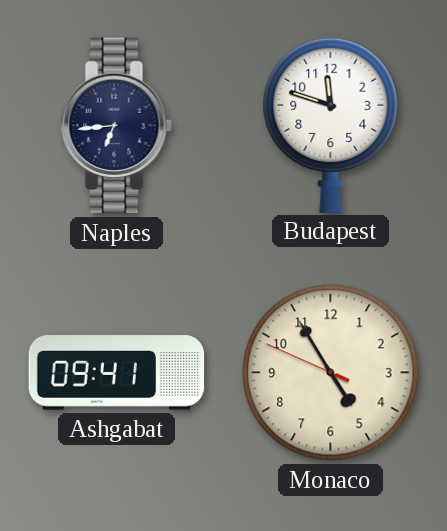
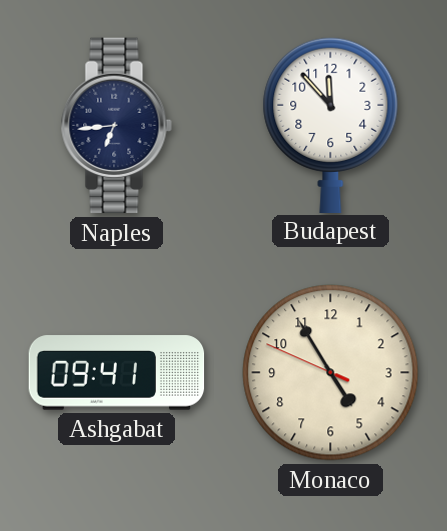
Budapest: 11:48 -> 11:53 (331, 124)
